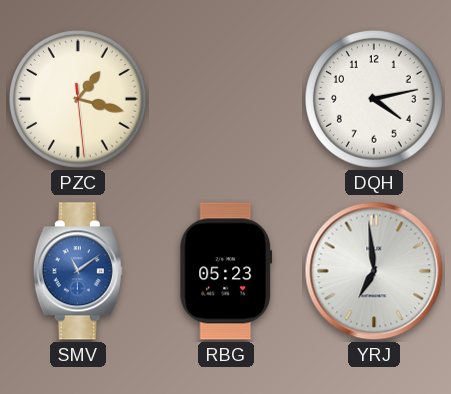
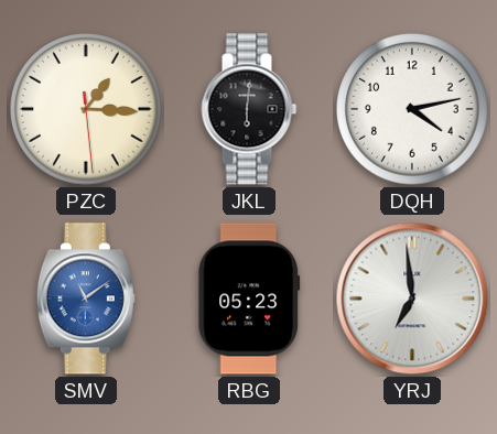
PZC: 1:17 -> 1:15 (87, 110)
JKL: none -> 6:01 (249, 109)
